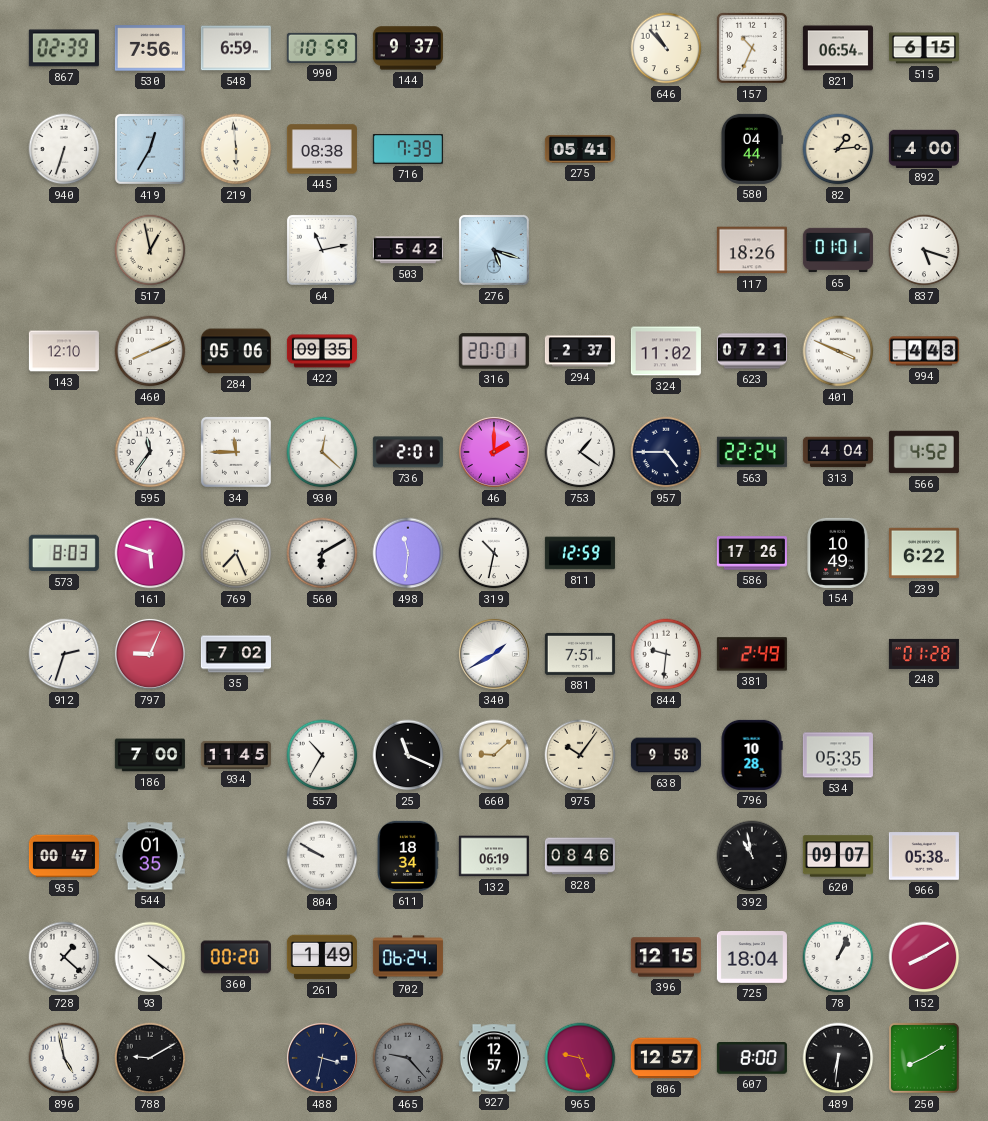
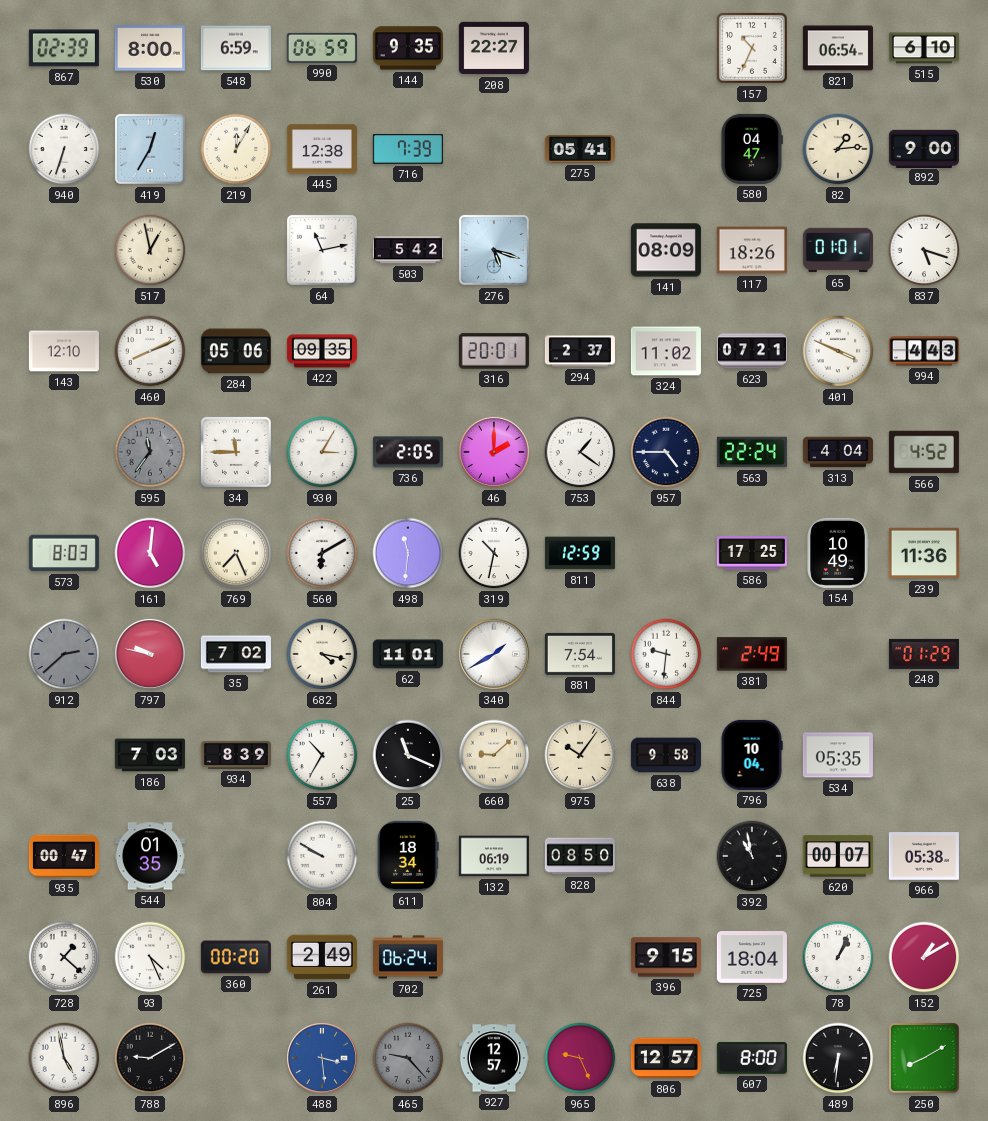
530: 7:56 -> 8:00 (150, 48)
990: 10:59 -> 06:59 (322, 48)
144: 9:37 -> 9:35 (408, 48)
208: none -> 22:27 (494, 48)
646: 10:53 -> none (666, 48)
515: 6:15 -> 6:10 (924, 48)
219: 5:59 -> 12:05 (236, 149)
445: 08:38 -> 12:38 (322, 149)
580: 04:44 -> 04:47 (751, 149)
892: 4:00 -> 9:00 (924, 148)
141: none -> 08:09 (666, 250)
595 dial: white -> grey (150, 452)
930: 12:22 -> 3:05 (322, 452)
736: 2:01 -> 2:05 (408, 452)
161: 5:48 -> 5:01 (150, 553)
586: 17:26 -> 17:25 (752, 553)
239: 6:22 -> 11:36 (924, 553)
912: 2:33 -> 2:38 (64, 654)
912 dial: white -> grey (64, 654)
797: 9:04 -> 9:47 (150, 654)
682: none -> 4:17 (322, 654)
62: none -> 11:01 (408, 654)
881: 7:51 -> 7:54 (580, 654)
248: 01:28 -> 01:29 (924, 654)
186: 7:00 -> 7:03 (150, 755)
934: 11:45 -> 8:39 (236, 755)
796: 10:28 -> 10:04 (752, 755)
828: 08:46 -> 08:50 (580, 856)
620: 09:07 -> 00:07 (838, 856)
93: 4:21 -> 4:26 (150, 957)
261: 1:49 -> 2:49 (322, 957)
396: 12:15 -> 9:15 (666, 957)
152: 8:10 -> 1:10 (924, 957)
488: 3:32 -> 3:29 (322, 1058)
488 dial: navy -> blue (322, 1058)
